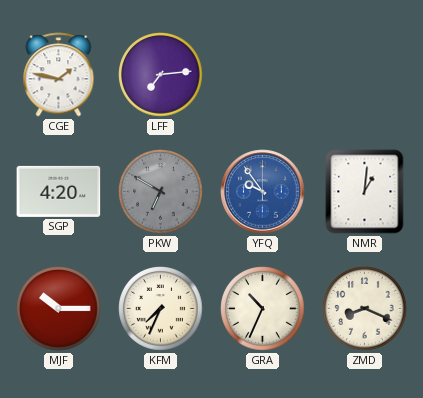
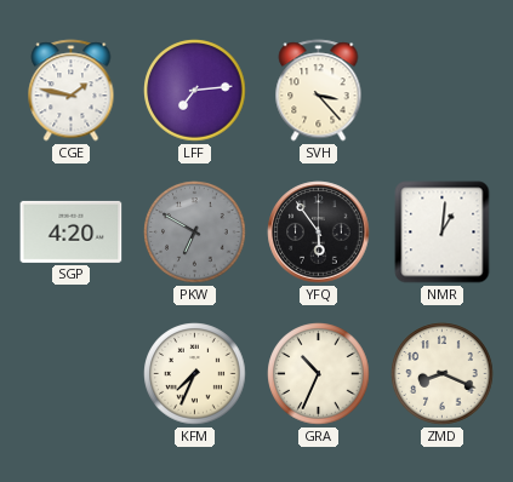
SVH: none -> 3:23 (319, 91)
YFQ: 9:54 -> 5:54 (319, 233)
YFQ dial: blue -> black (319, 233)
MJF: 10:15 -> none (59, 309)
